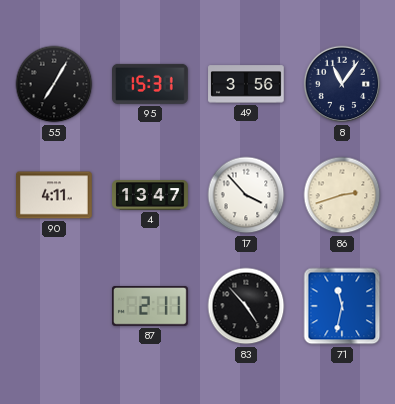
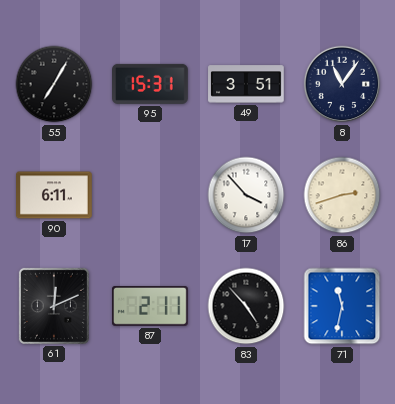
49: 3:56 -> 3:51 (246, 84)
90: 4:11 -> 6:11 (55, 195)
4: 13:47 -> none (150, 195)
61: none -> 12:11 (54, 306)
